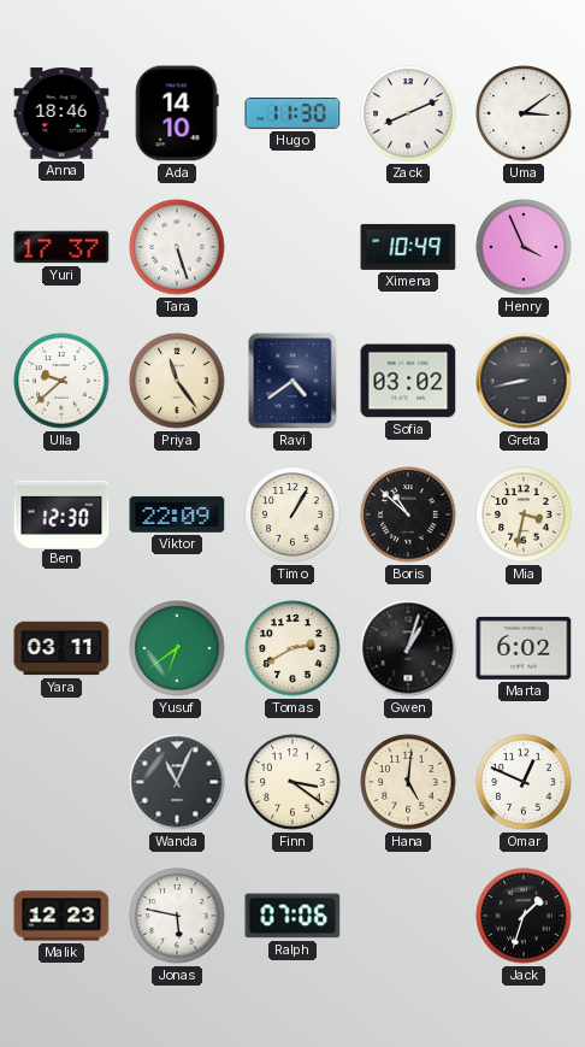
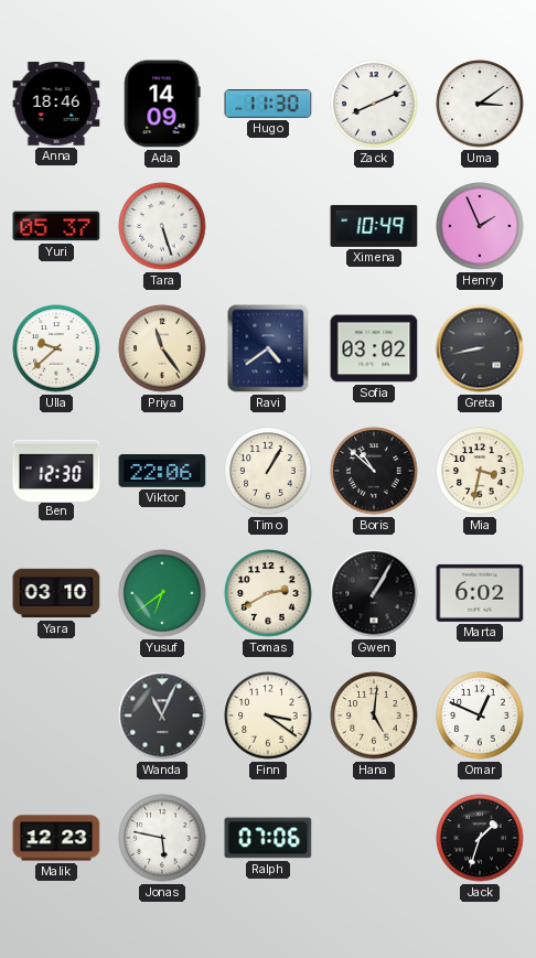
Ada: 14:10 -> 14:09 (162, 104)
Yuri: 17:37 -> 05:37 (56, 226)
Henry: 3:56 -> 1:56 (480, 226)
Viktor: 22:09 -> 22:06 (162, 471)
Yara: 03:11 -> 03:10 (56, 593)
Gwen: 1:03 -> 1:05 (374, 593)
